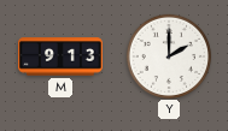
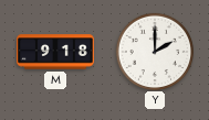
M: 9:13 -> 9:18 (56, 52)
